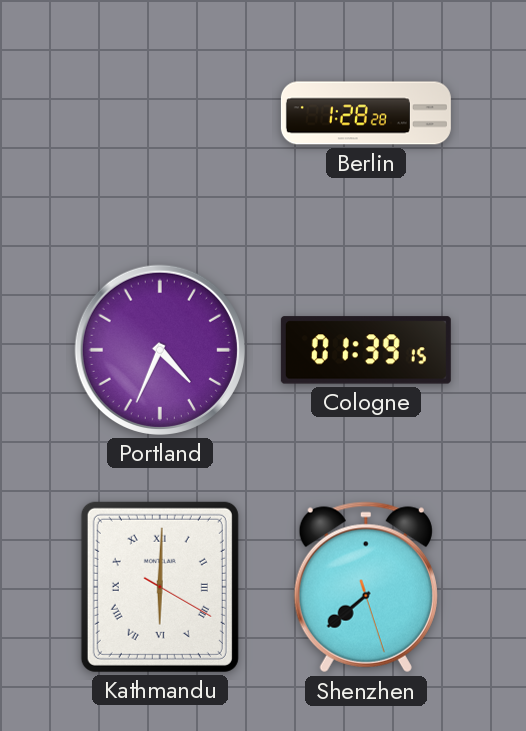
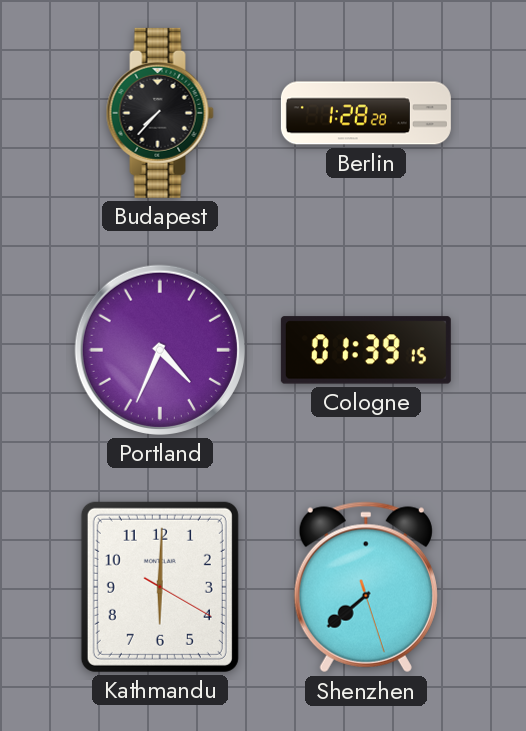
Budapest: none -> 7:37 (160, 113)
Kathmandu numerals: Roman -> Arabic (160, 587)
